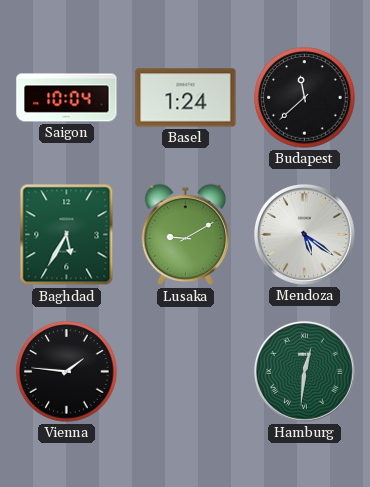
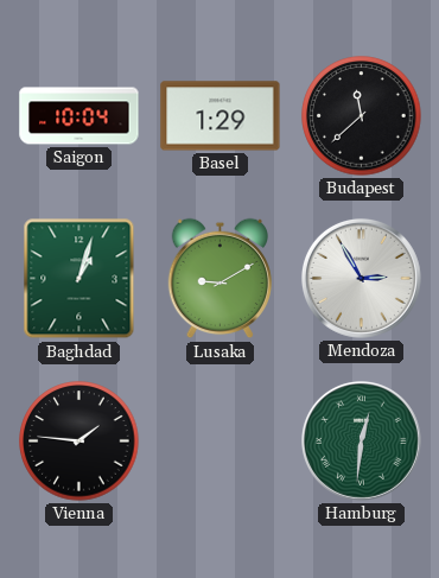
Basel: 1:24 -> 1:29 (221, 116)
Baghdad: 5:35 -> 1:03 (79, 279)
Mendoza: 5:21 -> 2:55 (361, 278)
